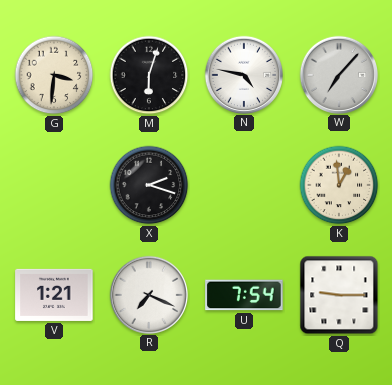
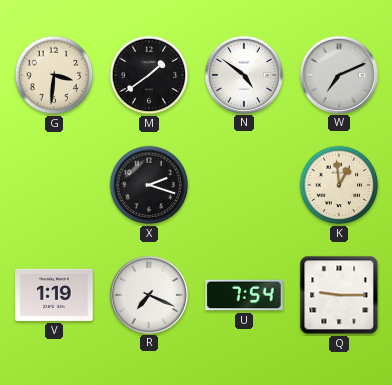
M: 6:03 -> 1:39 (149, 75)
N: 4:47 -> 4:51 (243, 74)
W: 7:07 -> 7:11 (338, 74)
V: 1:21 -> 1:19 (54, 295)
